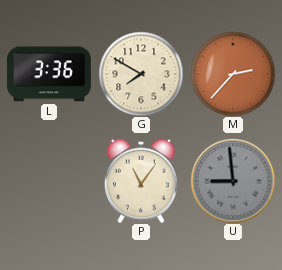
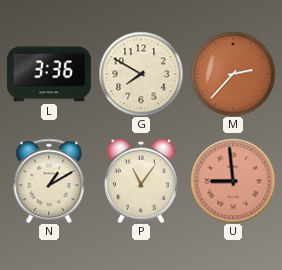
N: none -> 1:10 (49, 181)
U dial: grey -> salmon (233, 181)
